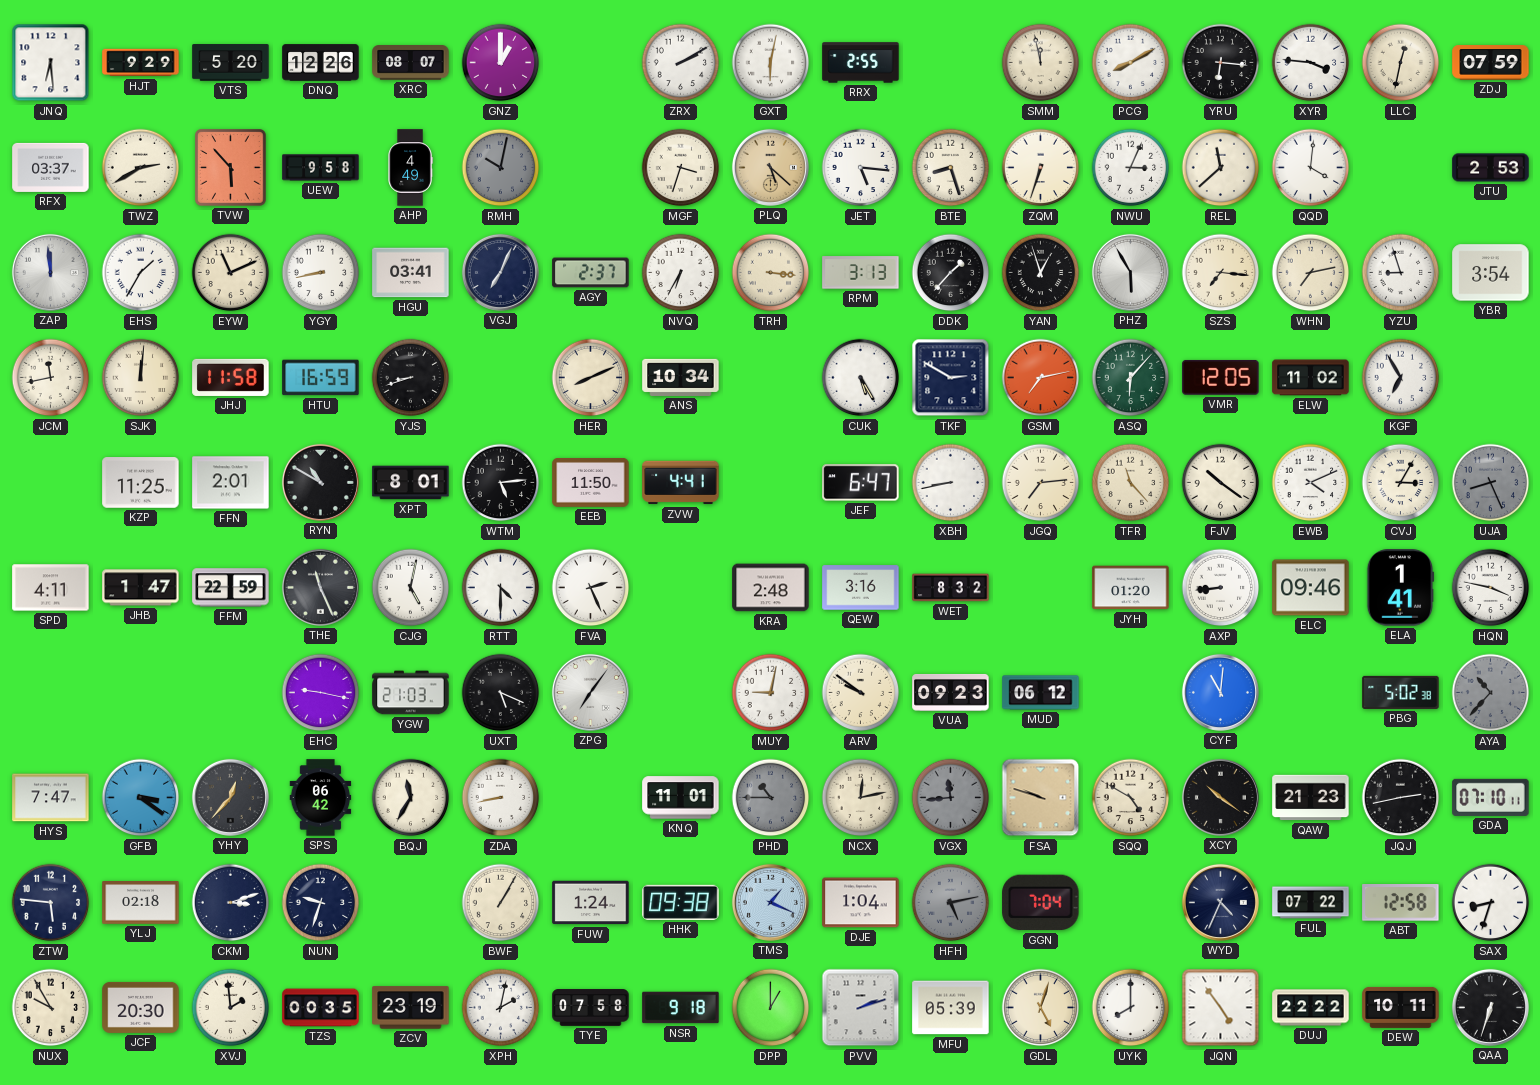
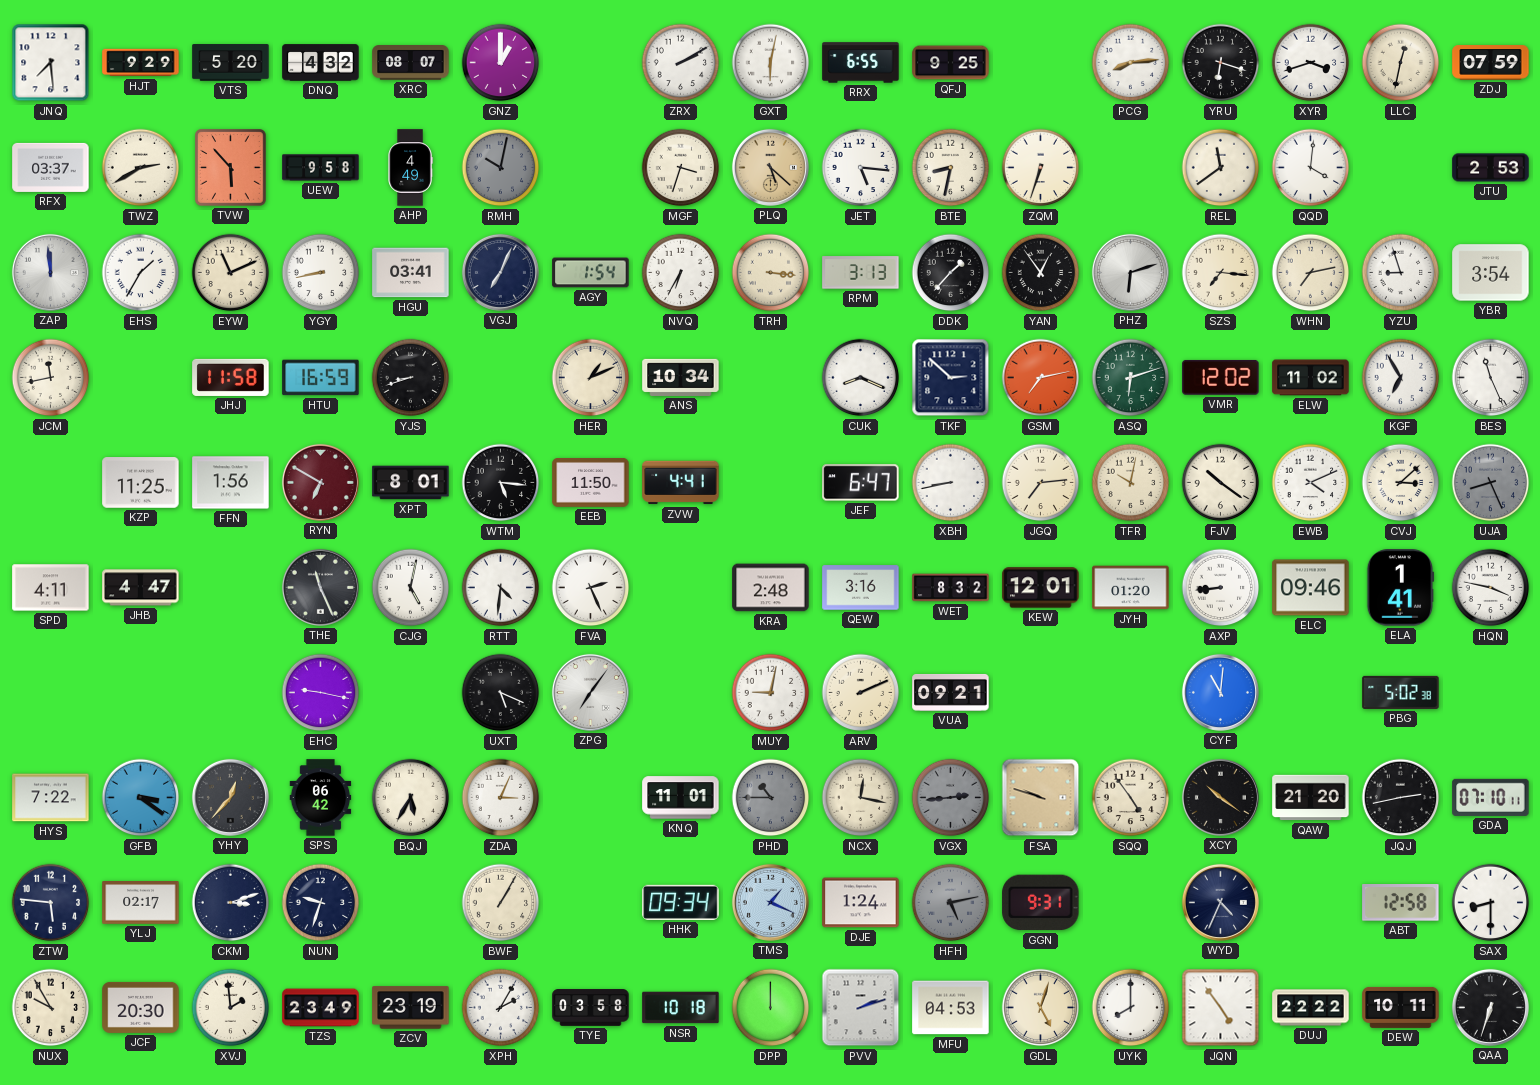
JNQ: 6:29 -> 7:29 (51, 63)
DNQ: 12:26 -> 4:32 (321, 63)
RRX: 2:55 -> 6:55 (861, 63)
QFJ: none -> 9:25 (951, 63)
SMM: 11:58 -> none (1041, 63)
PCG: 8:10 -> 8:14 (1131, 63)
YRU: 6:16 -> 6:18 (1221, 63)
XYR: 3:46 -> 3:42 (1311, 63)
BTE: 8:27 -> 8:32 (951, 168)
NWU: 3:04 -> none (1131, 168)
REL: 11:38 -> 11:39 (1221, 168)
AGY: 2:37 -> 1:54 (591, 273)
YAN: 12:57 -> 12:54 (1041, 273)
PHZ: 5:55 -> 6:12 (1130, 272)
SJK: 12:01 -> none (141, 378)
HER: 8:11 -> 1:11 (591, 378)
CUK: 5:25 -> 8:19 (861, 378)
TKF: 2:50 -> 2:52 (951, 378)
ASQ: 6:07 -> 6:12 (1131, 378)
VMR: 12:05 -> 12:02 (1221, 377)
BES: none -> 11:26 (1491, 378)
FFN: 2:01 -> 1:56 (231, 483)
RYN: 10:50 -> 6:50 (320, 482)
RYN dial: black -> burgundy (320, 482)
WTM: 5:14 -> 5:16 (501, 483)
TFR: 11:23 -> 10:02 (1131, 483)
CVJ: 3:05 -> 3:08 (1401, 483)
JHB: 1:47 -> 4:47 (141, 588)
FFM: 22:59 -> none (231, 588)
RTT: 4:30 -> 4:31 (501, 588)
KEW: none -> 12:01 (1041, 588)
YGW: 21:03 -> none (411, 693)
ARV: 9:51 -> 2:11 (861, 693)
VUA: 09:23 -> 09:21 (951, 692)
MUD: 06:12 -> none (1041, 693)
AYA: 10:37 -> none (1491, 693)
HYS: 7:47 -> 7:22 (51, 798)
BQJ: 11:35 -> 5:35 (411, 798)
ZDA: 8:43 -> 3:04 (501, 798)
NCX: 12:13 -> 12:17 (861, 798)
VGX: 11:44 -> 2:44 (951, 798)
SQQ: 4:50 -> 4:54 (1131, 798)
QAW: 21:23 -> 21:20 (1311, 798)
YLJ: 02:18 -> 02:17 (141, 903)
FUW: 1:24 -> none (591, 903)
HHK: 09:38 -> 09:34 (681, 902)
DJE: 1:04 -> 1:24 (861, 903)
GGN: 7:04 -> 9:31 (1041, 903)
FUL: 07:22 -> none (1311, 903)
SAX: 8:33 -> 8:30 (1491, 903)
TZS: 00:35 -> 23:49 (321, 1008)
XPH: 2:02 -> 2:05 (501, 1008)
TYE: 07:58 -> 03:58 (591, 1008)
NSR: 9:18 -> 10:18 (681, 1008)
DPP: 1:00 -> 12:00 (771, 1008)
MFU: 05:39 -> 04:53 (951, 1008)
